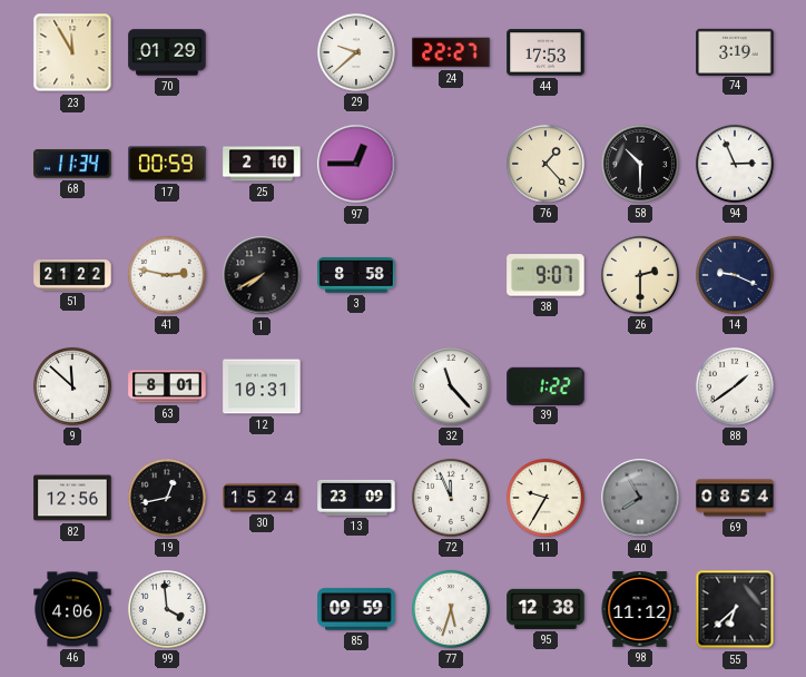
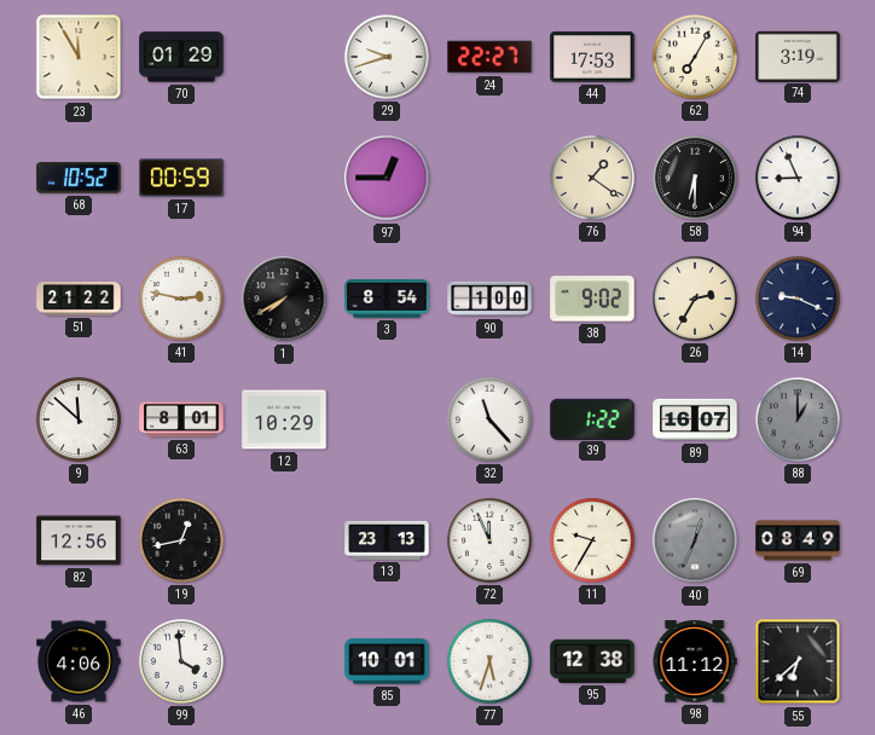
29: 9:38 -> 9:42 (387, 57)
62: none -> 7:05 (695, 57)
68: 11:34 -> 10:52 (79, 178)
25: 2:10 -> none (262, 164)
76: 1:23 -> 1:21 (592, 178)
58: 10:30 -> 6:30 (695, 178)
94: 2:56 -> 8:56 (798, 178)
3: 8:58 -> 8:54 (387, 300)
90: none -> 1:00 (489, 299)
38: 9:07 -> 9:02 (592, 299)
26: 2:30 -> 2:35 (695, 299)
12: 10:31 -> 10:29 (284, 419)
89: none -> 16:07 (695, 419)
88: 1:39 -> 1:00 (798, 419)
88 dial: white -> grey (798, 419)
30: 15:24 -> none (262, 498)
13: 23:09 -> 23:13 (387, 540)
40: 7:55 -> 12:34 (695, 540)
69: 08:54 -> 08:49 (798, 540)
85: 09:59 -> 10:01 (387, 661)
